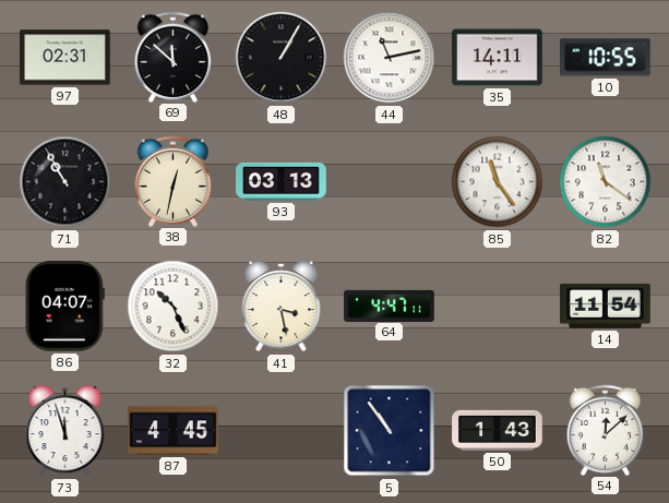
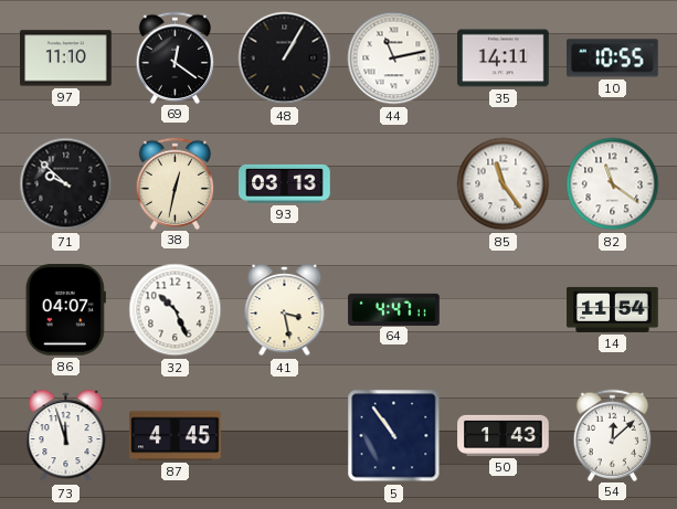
97: 02:31 -> 11:10 (66, 59)
69: 11:52 -> 12:21 (176, 57)
71: 10:55 -> 9:52 (66, 184)
